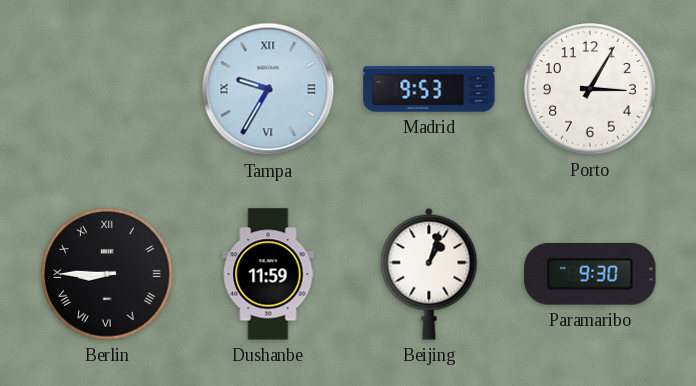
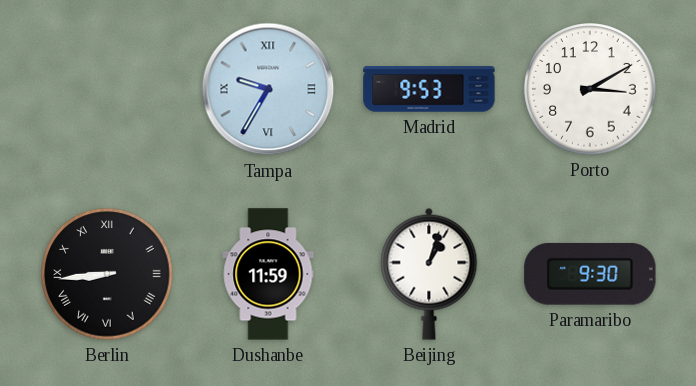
Porto: 3:05 -> 3:10 (590, 89)
Berlin: 8:45 -> 8:44 (107, 274)
